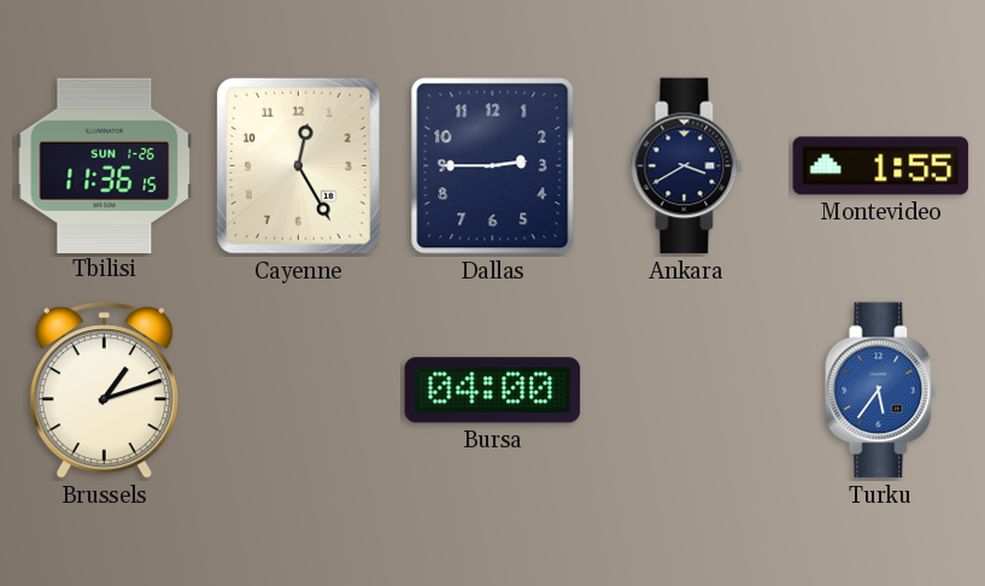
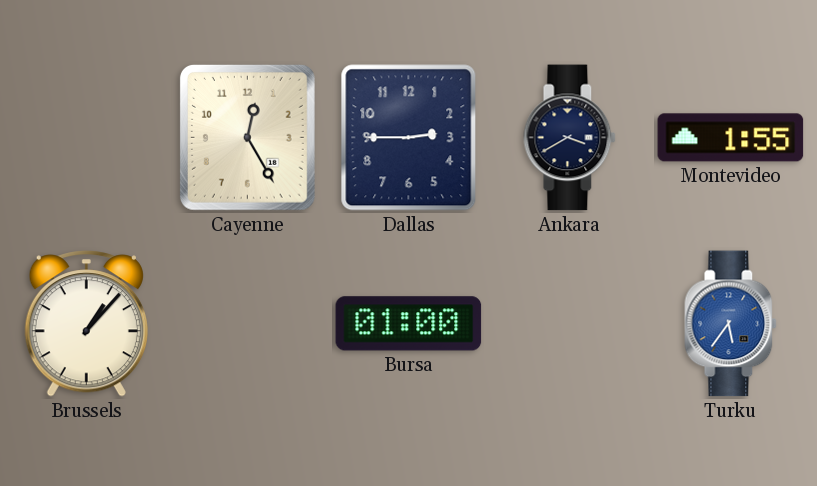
Tbilisi: 11:36 -> none (105, 165)
Brussels: 1:12 -> 1:07 (86, 324)
Bursa: 04:00 -> 01:00 (409, 324)
